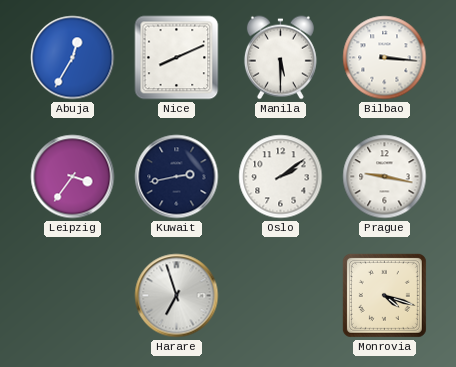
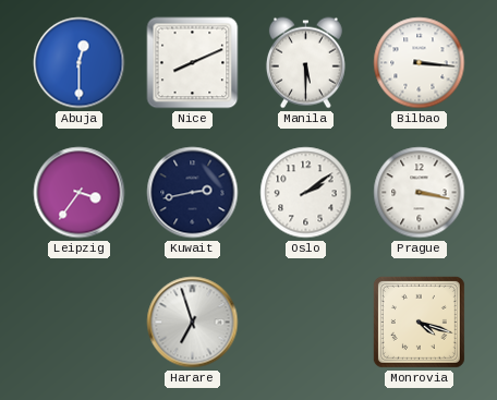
Abuja: 12:35 -> 12:30 (80, 63)
Prague: 9:17 -> 3:17 (420, 193)
